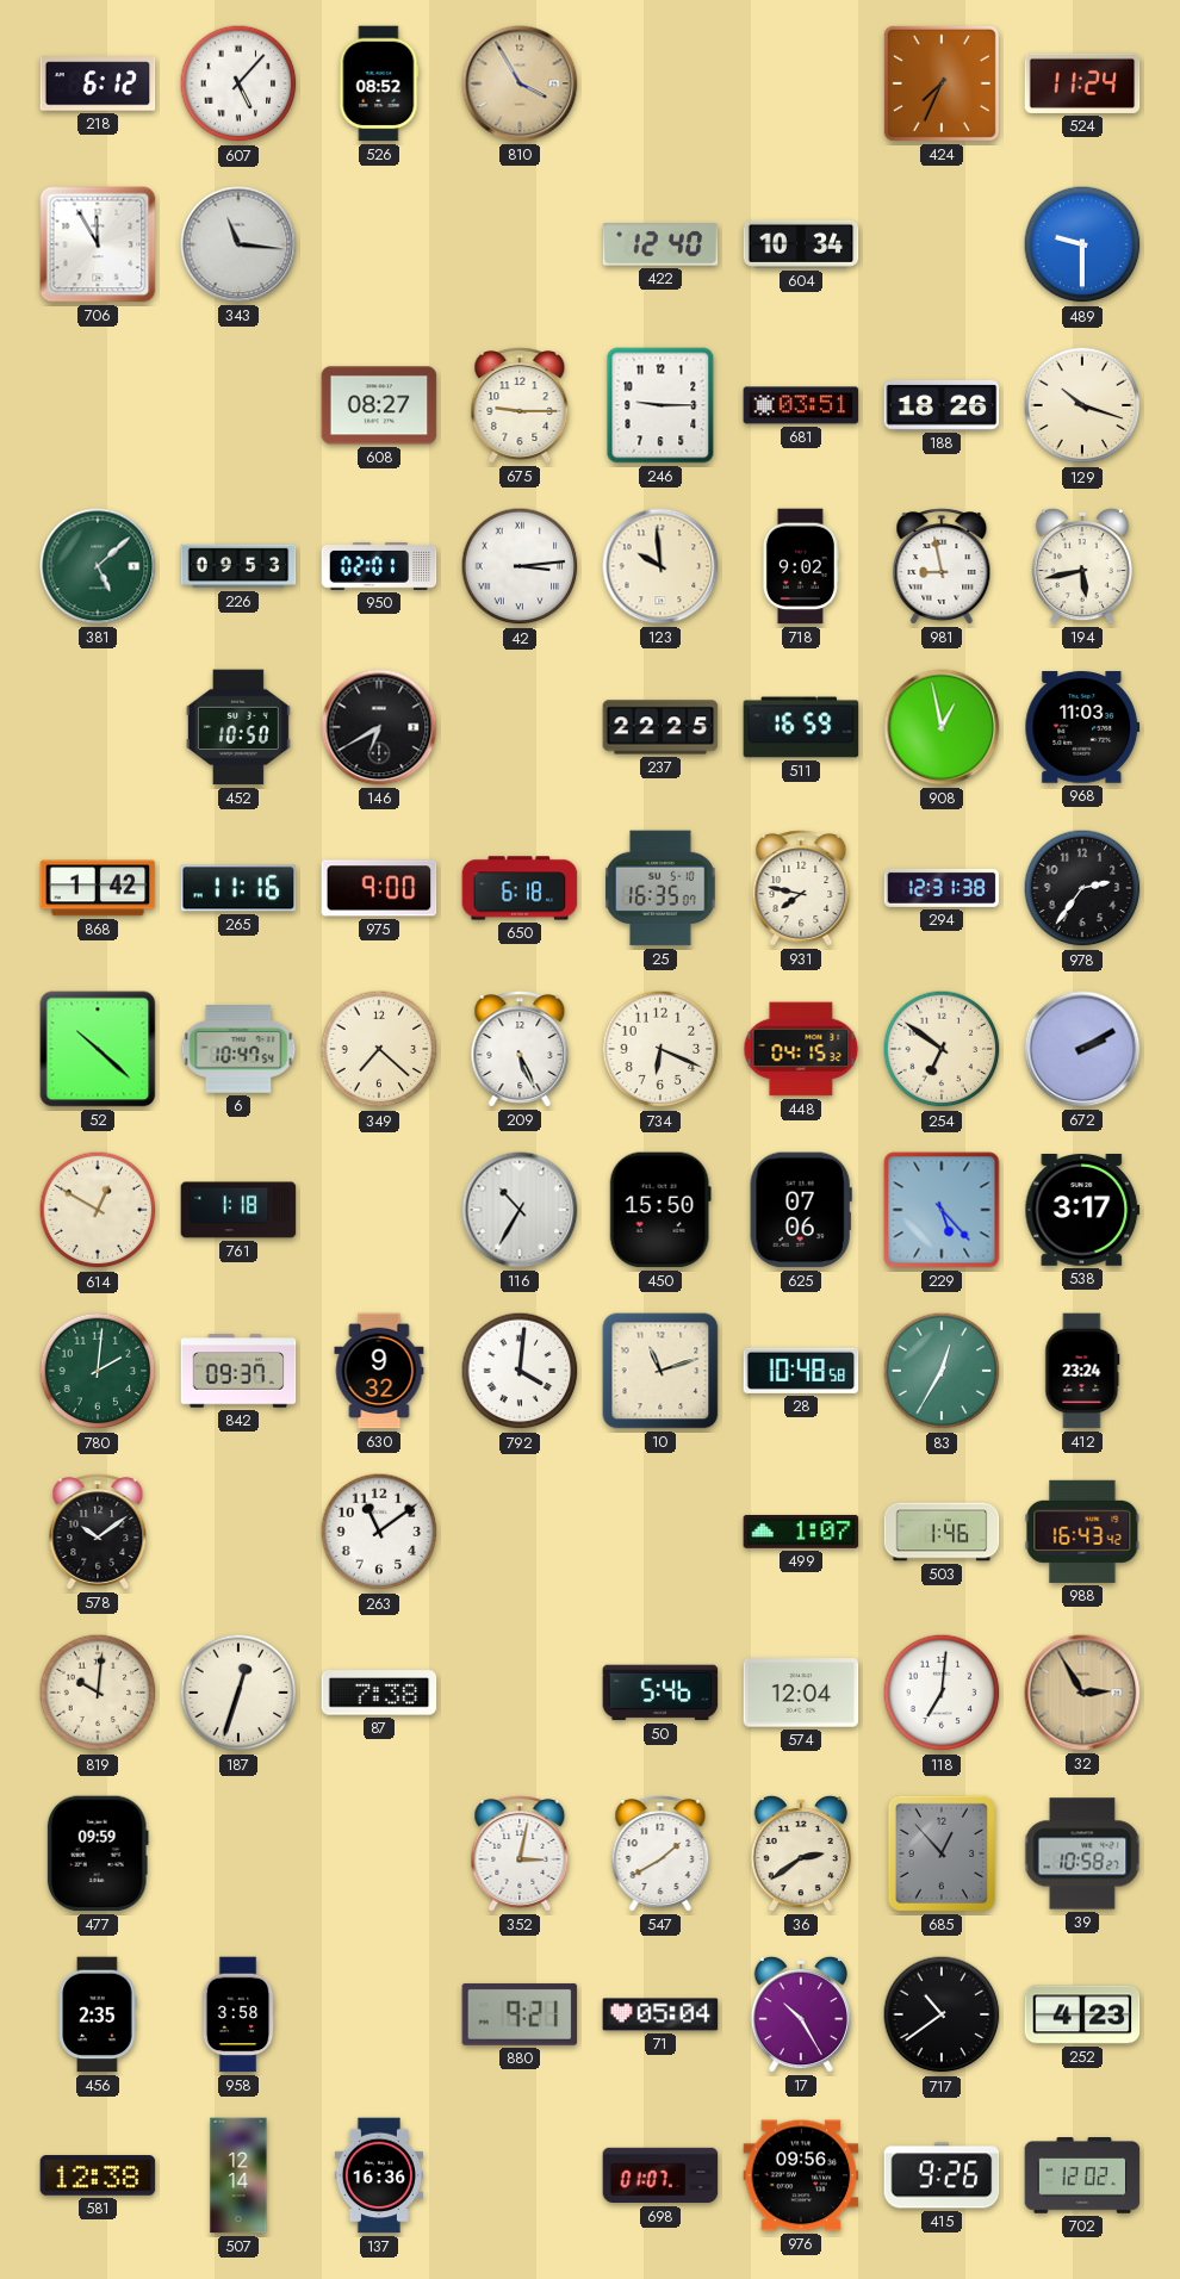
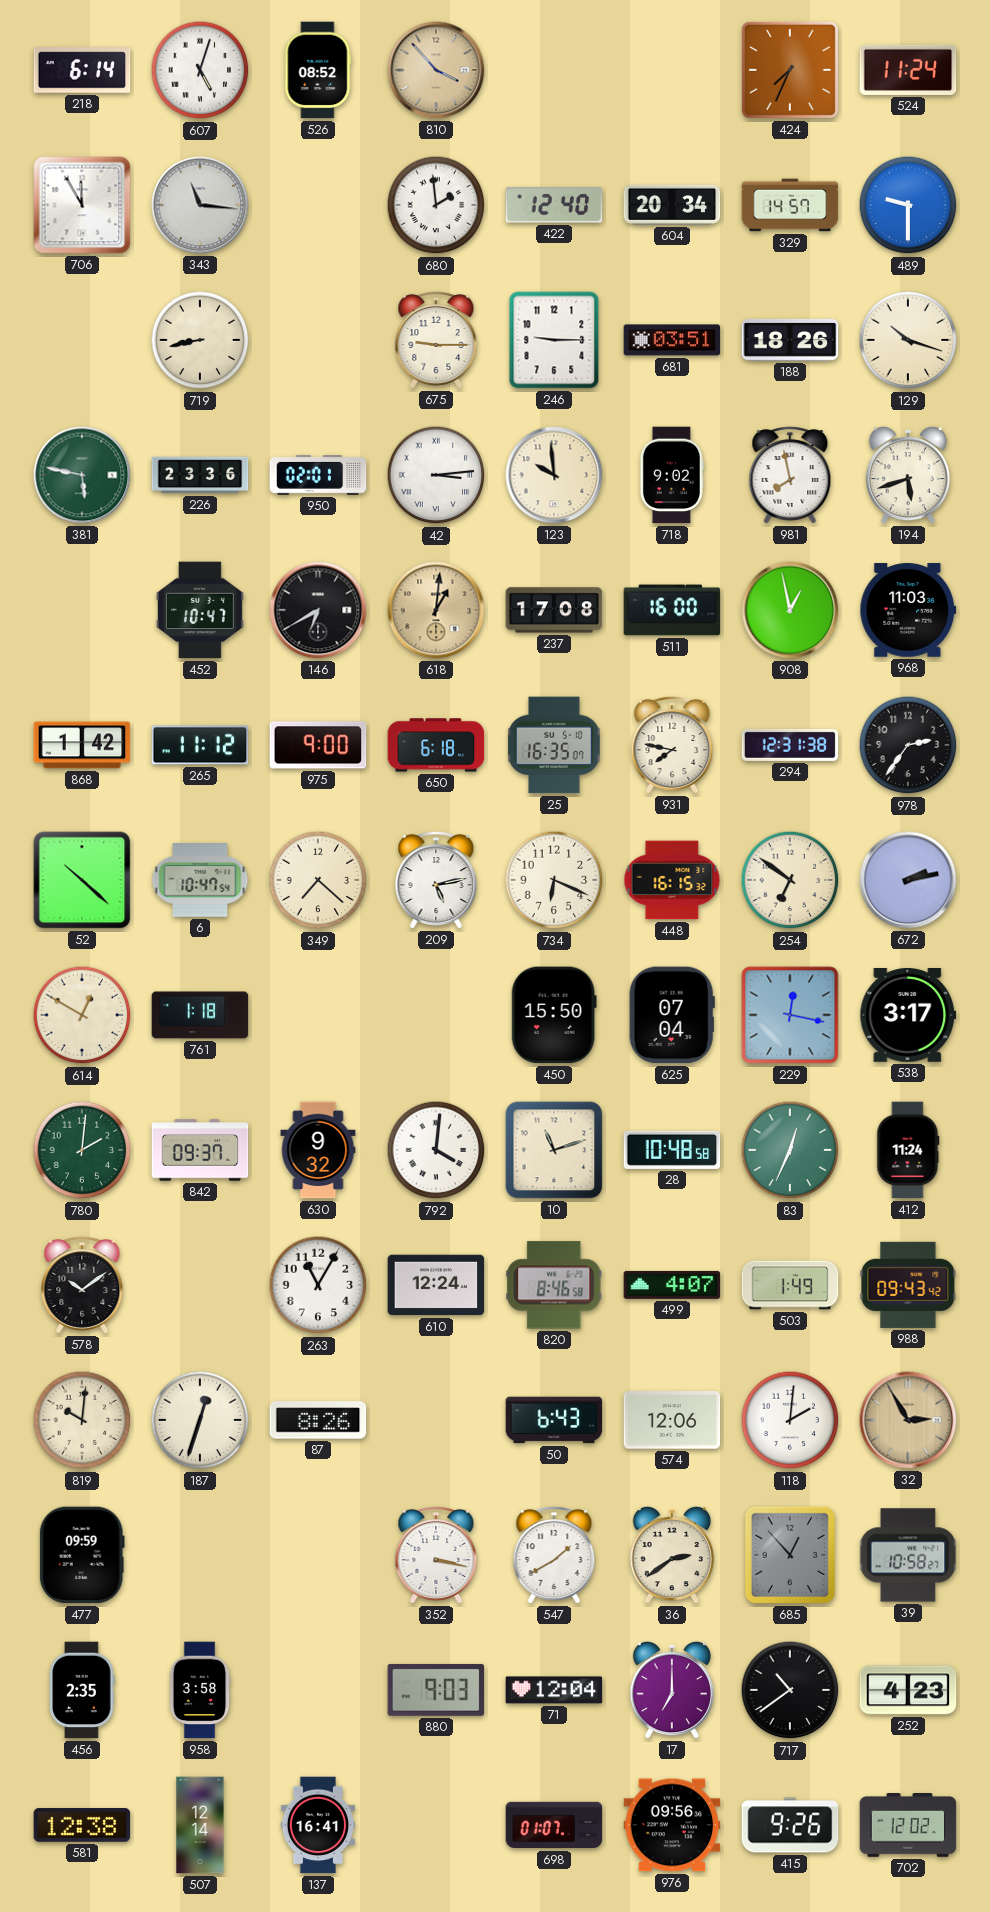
218: 6:12 -> 6:14 (82, 70)
607: 5:07 -> 5:03 (200, 70)
810: 3:55 -> 3:53 (436, 70)
680: none -> 1:59 (436, 205)
604: 10:34 -> 20:34 (672, 205)
329: none -> 14:57 (790, 205)
719: none -> 8:43 (200, 340)
608: 08:27 -> none (379, 405)
381: 5:08 -> 5:47 (82, 475)
226: 09:53 -> 23:36 (200, 475)
981: 8:58 -> 7:58 (790, 475)
194: 5:43 -> 5:42 (908, 475)
452: 10:50 -> 10:47 (200, 610)
618: none -> 1:01 (436, 610)
237: 22:25 -> 17:08 (554, 610)
511: 16:59 -> 16:00 (672, 610)
265: 11:16 -> 11:12 (200, 745)
209: 5:26 -> 5:13 (436, 880)
448: 04:15 -> 16:15 (672, 880)
672: 2:10 -> 2:13 (908, 880)
116: 10:35 -> none (520, 1210)
625: 07:06 -> 07:04 (672, 1015)
229: 5:23 -> 12:17 (790, 1015)
83: 12:35 -> 12:34 (790, 1150)
412: 23:24 -> 11:24 (908, 1150)
263: 11:09 -> 11:05 (318, 1285)
610: none -> 12:24 (436, 1285)
820: none -> 8:46 (554, 1285)
499: 1:07 -> 4:07 (672, 1285)
503: 1:46 -> 1:49 (790, 1285)
988: 16:43 -> 09:43 (908, 1285)
87: 7:38 -> 8:26 (318, 1420)
50: 5:46 -> 6:43 (554, 1420)
574: 12:04 -> 12:06 (672, 1420)
118: 7:01 -> 2:01 (790, 1420)
352: 3:02 -> 3:17 (436, 1555)
880: 9:21 -> 9:03 (436, 1690)
71: 05:04 -> 12:04 (554, 1690)
17: 10:25 -> 7:00 (672, 1690)
137: 16:36 -> 16:41 (317, 1825)
